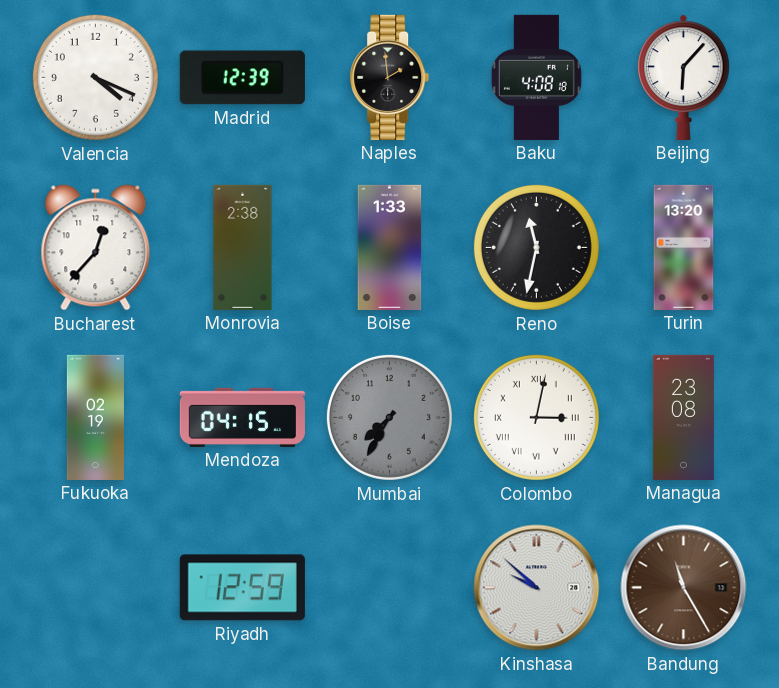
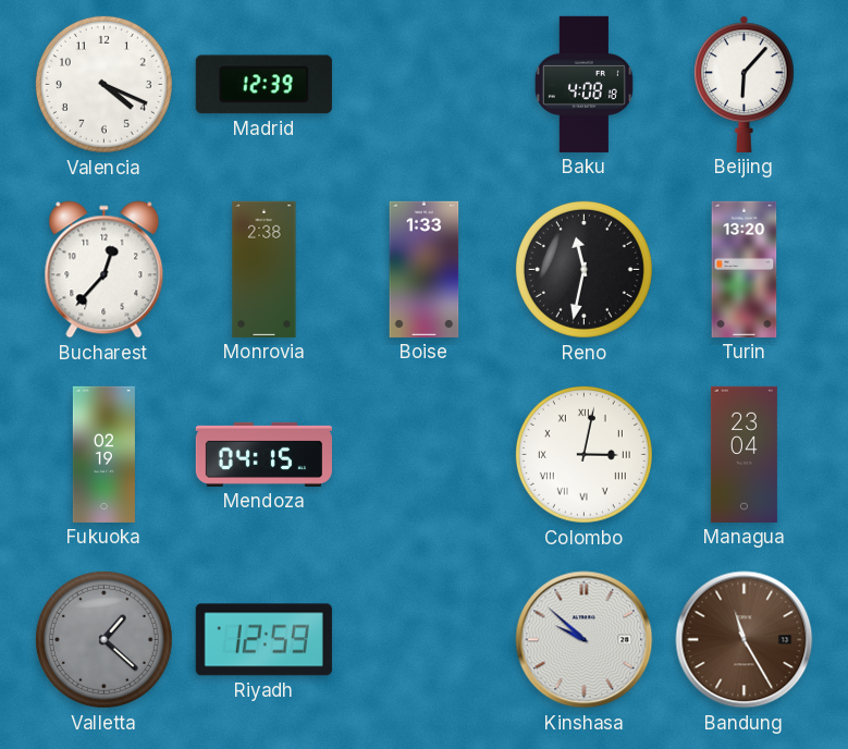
Naples: 1:59 -> none (390, 77)
Mumbai: 7:35 -> none (389, 417)
Managua: 23:08 -> 23:04 (743, 454)
Valletta: none -> 1:22 (103, 639)
